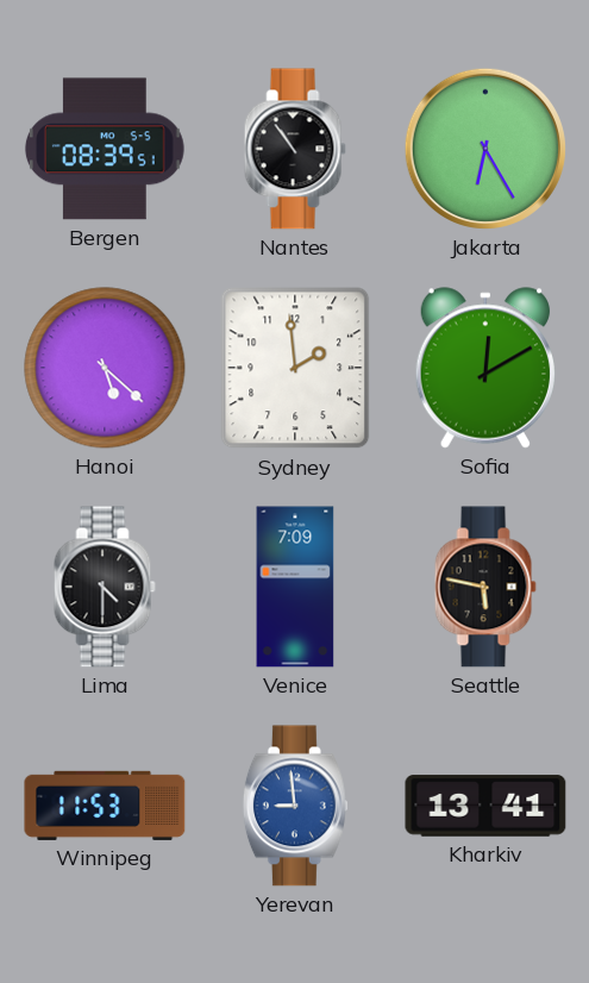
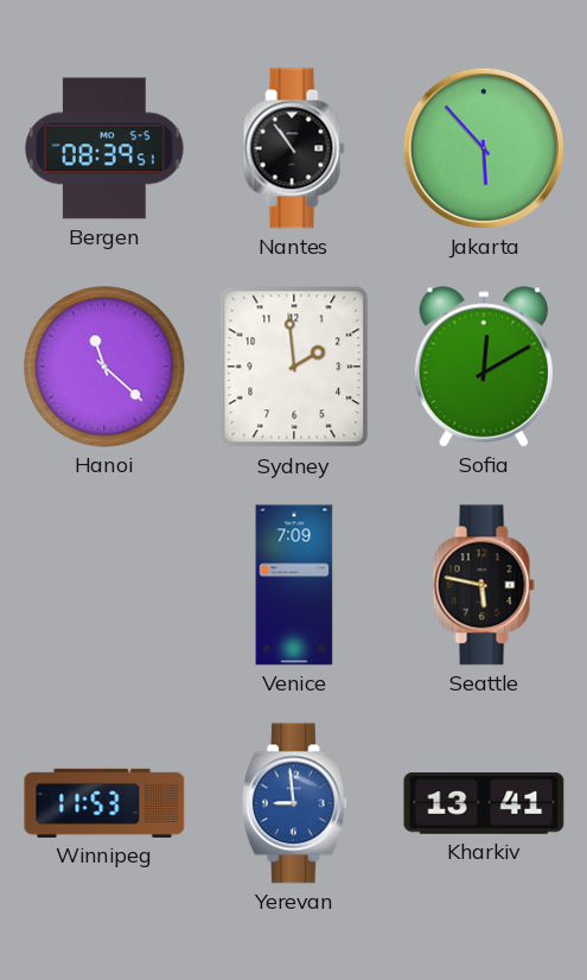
Jakarta: 6:25 -> 5:53 (484, 148)
Hanoi: 5:22 -> 11:22 (104, 367)
Lima: 4:30 -> none (105, 587)
